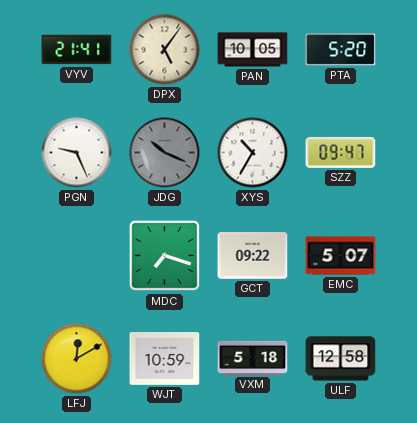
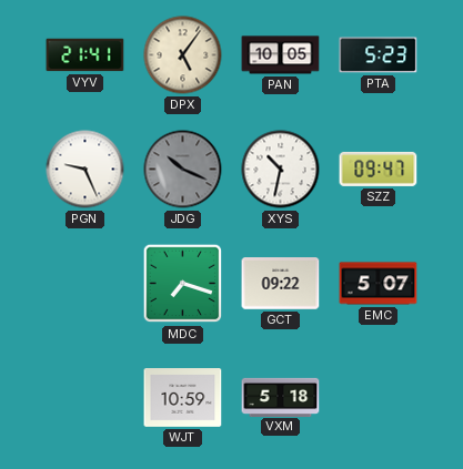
PTA: 5:20 -> 5:23 (379, 55)
XYS: 10:35 -> 10:32 (281, 170)
LFJ: 12:10 -> none (77, 359)
ULF: 12:58 -> none (341, 359)
